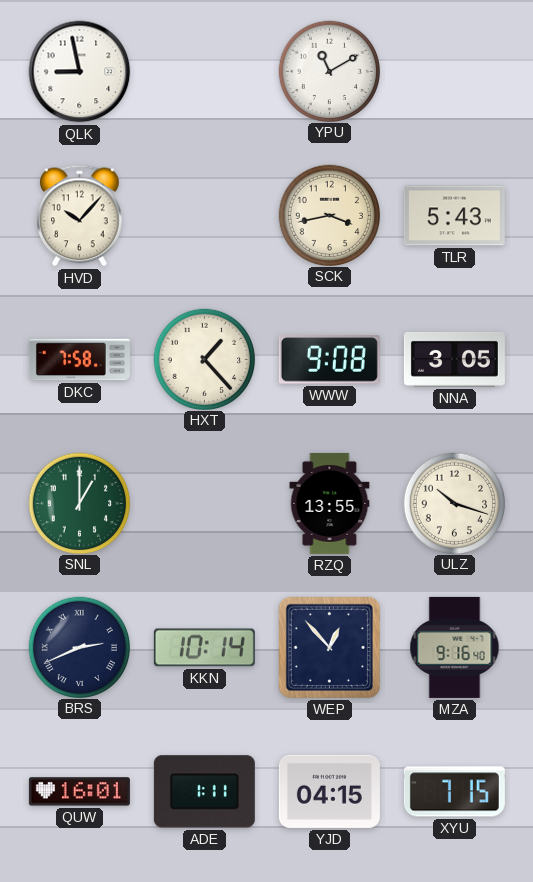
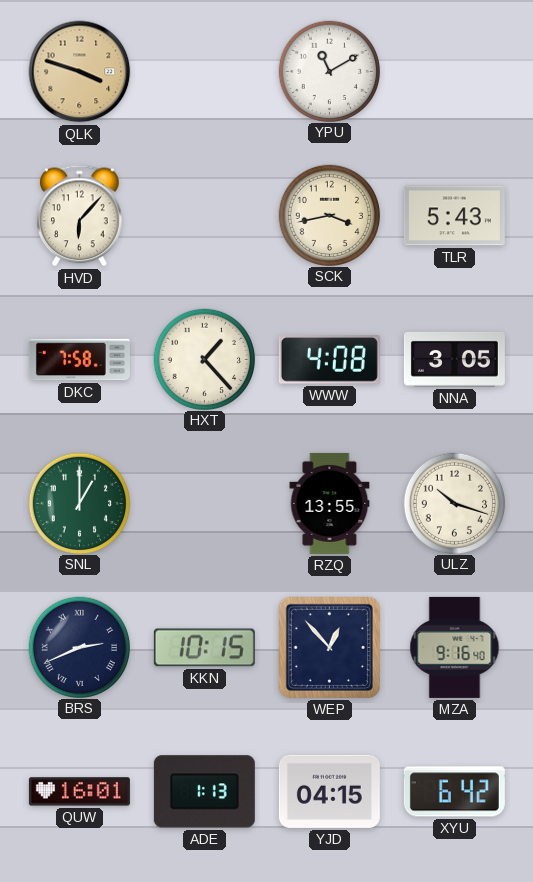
QLK: 8:58 -> 3:48 (80, 72)
QLK dial: white -> champagne (80, 72)
HVD: 10:07 -> 6:07 (80, 216)
WWW: 9:08 -> 4:08 (329, 360)
KKN: 10:14 -> 10:15 (204, 648)
ADE: 1:11 -> 1:13 (204, 792)
XYU: 7:15 -> 6:42 (454, 792)
